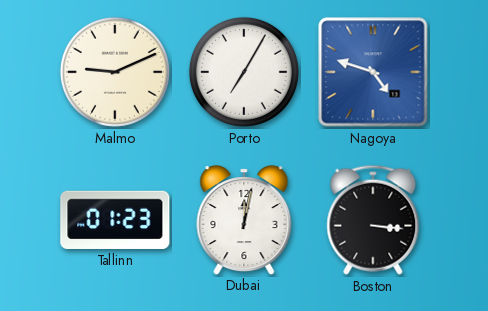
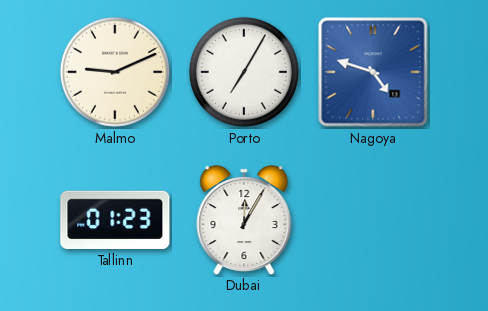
Dubai: 12:02 -> 12:05 (244, 220)
Boston: 3:16 -> none (373, 220)
